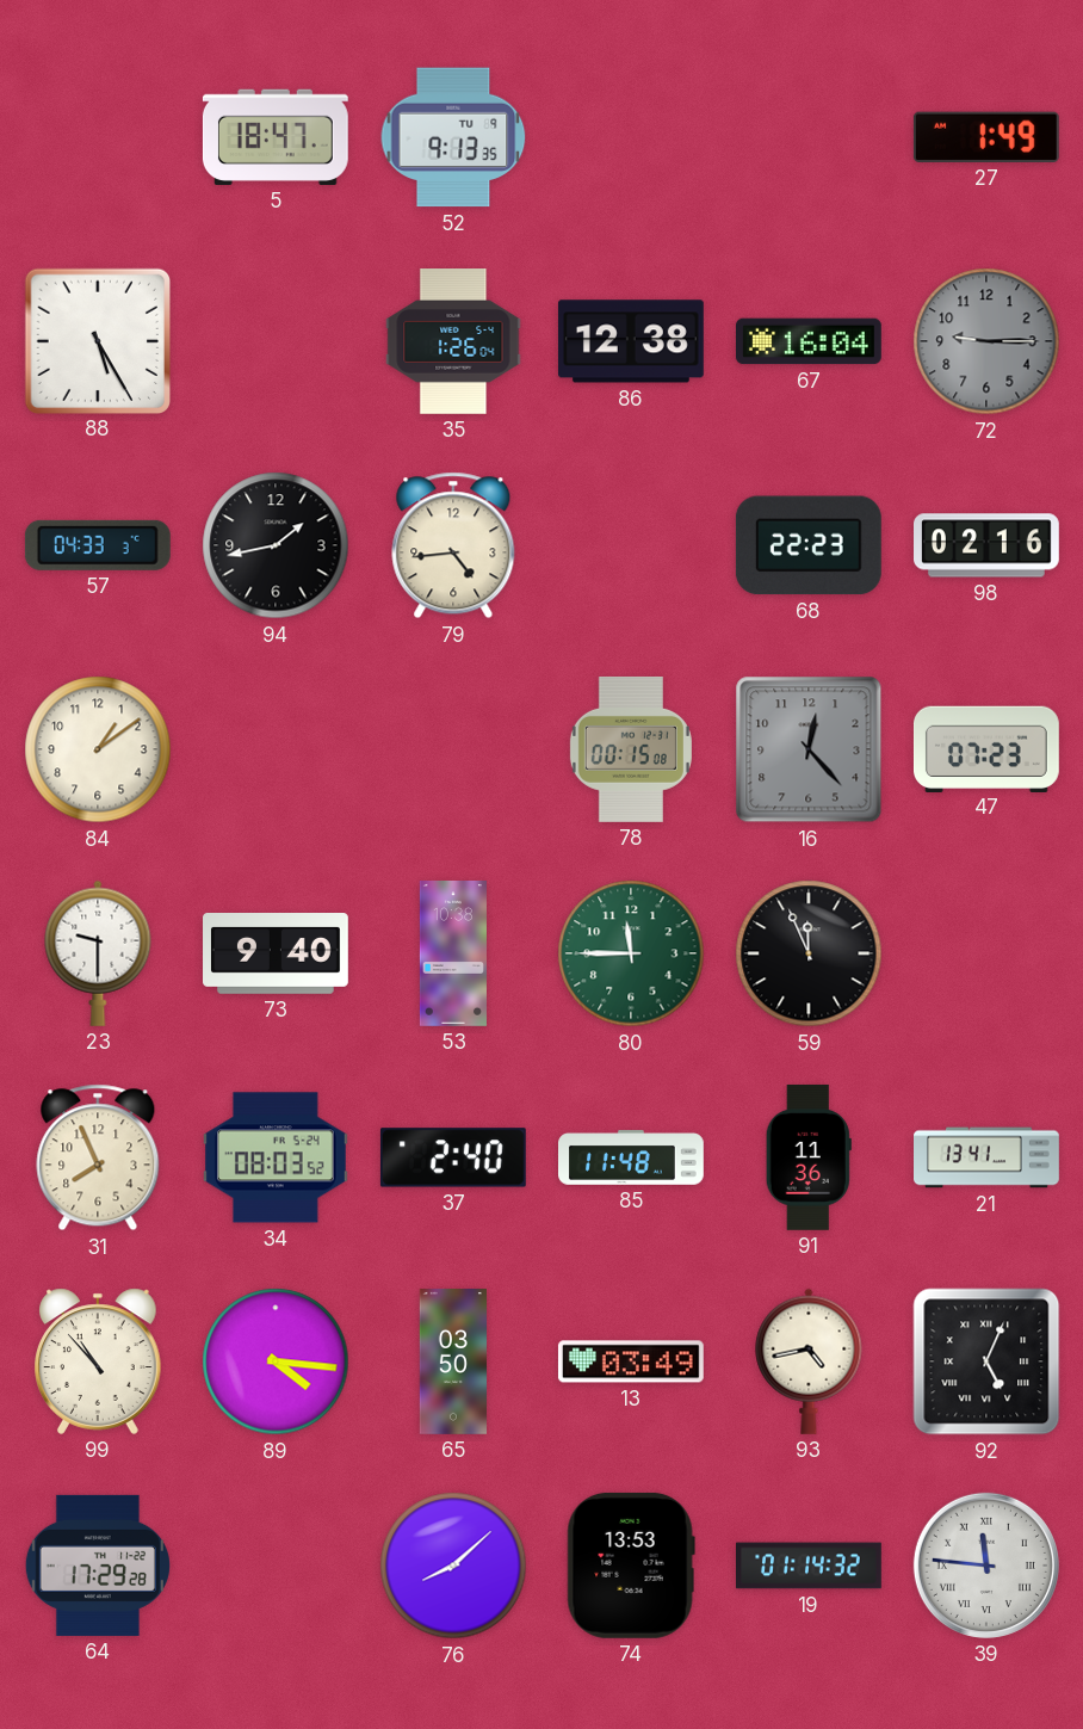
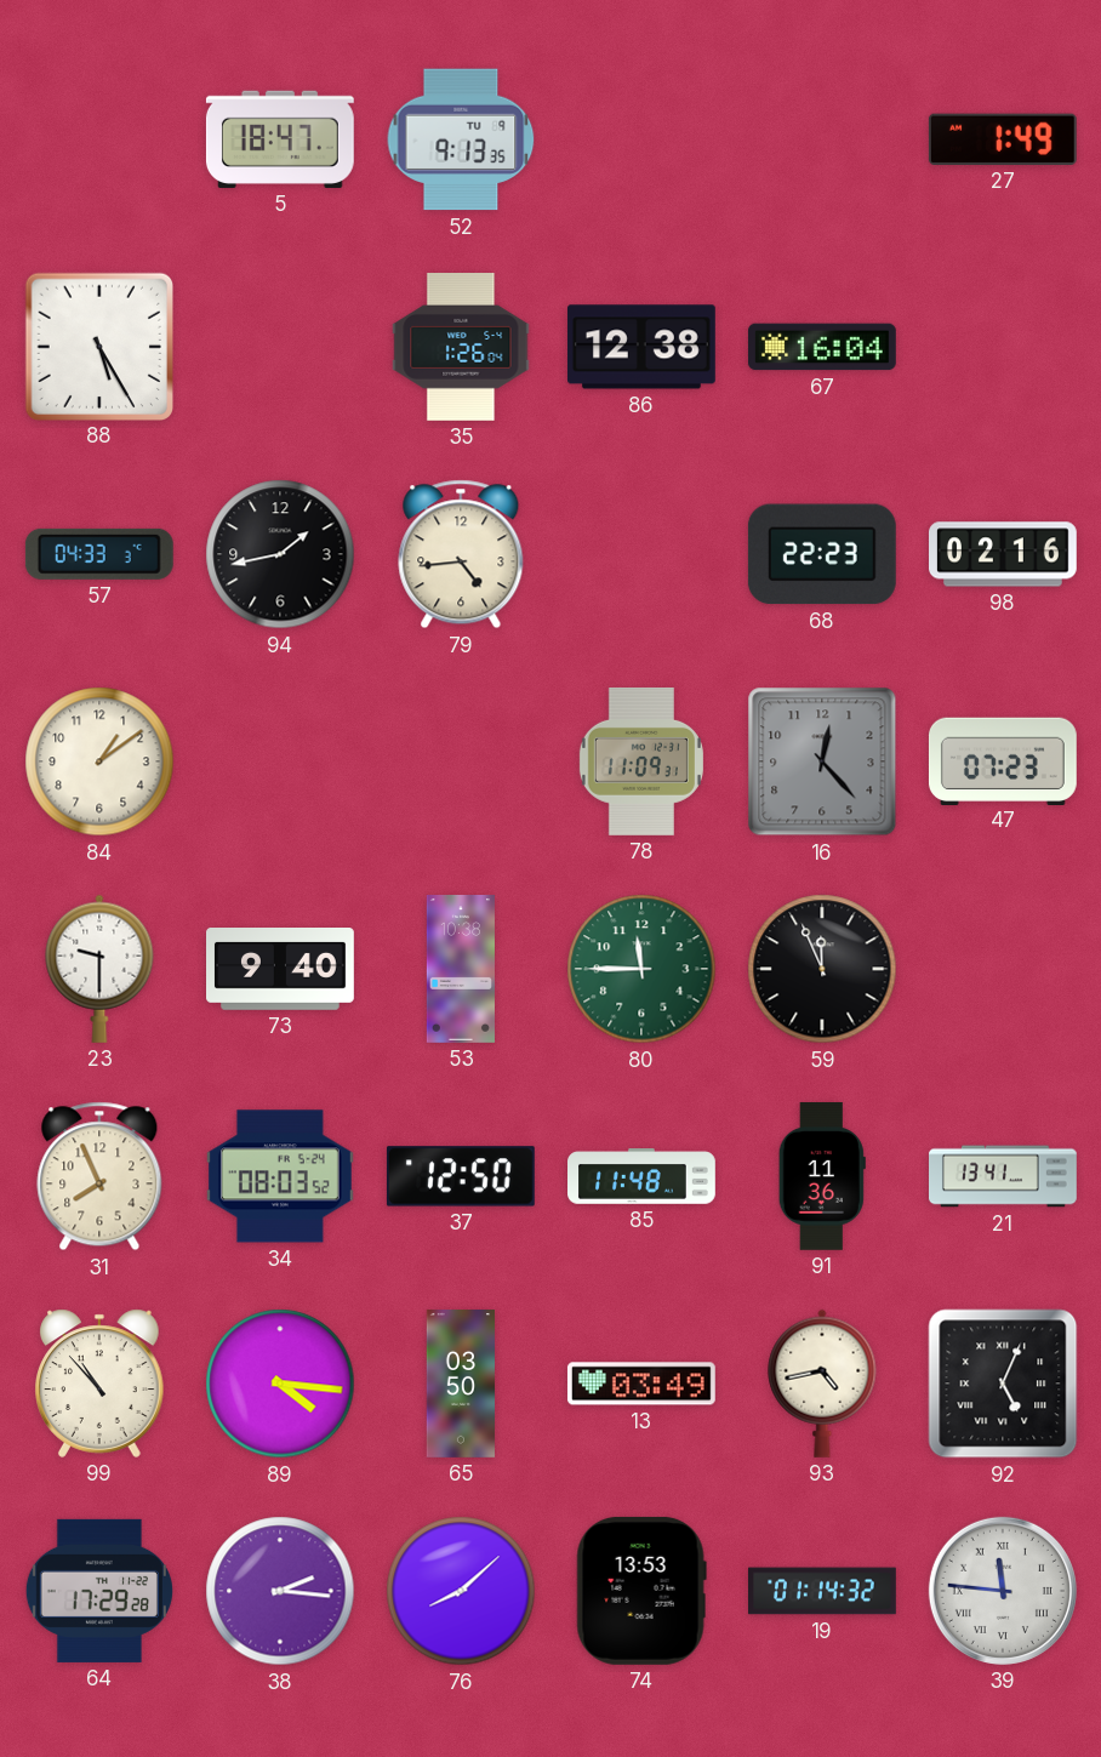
72: 9:15 -> none (986, 341)
78: 00:15 -> 11:09 (641, 761)
37: 2:40 -> 12:50 (461, 1176)
38: none -> 2:16 (280, 1591)
